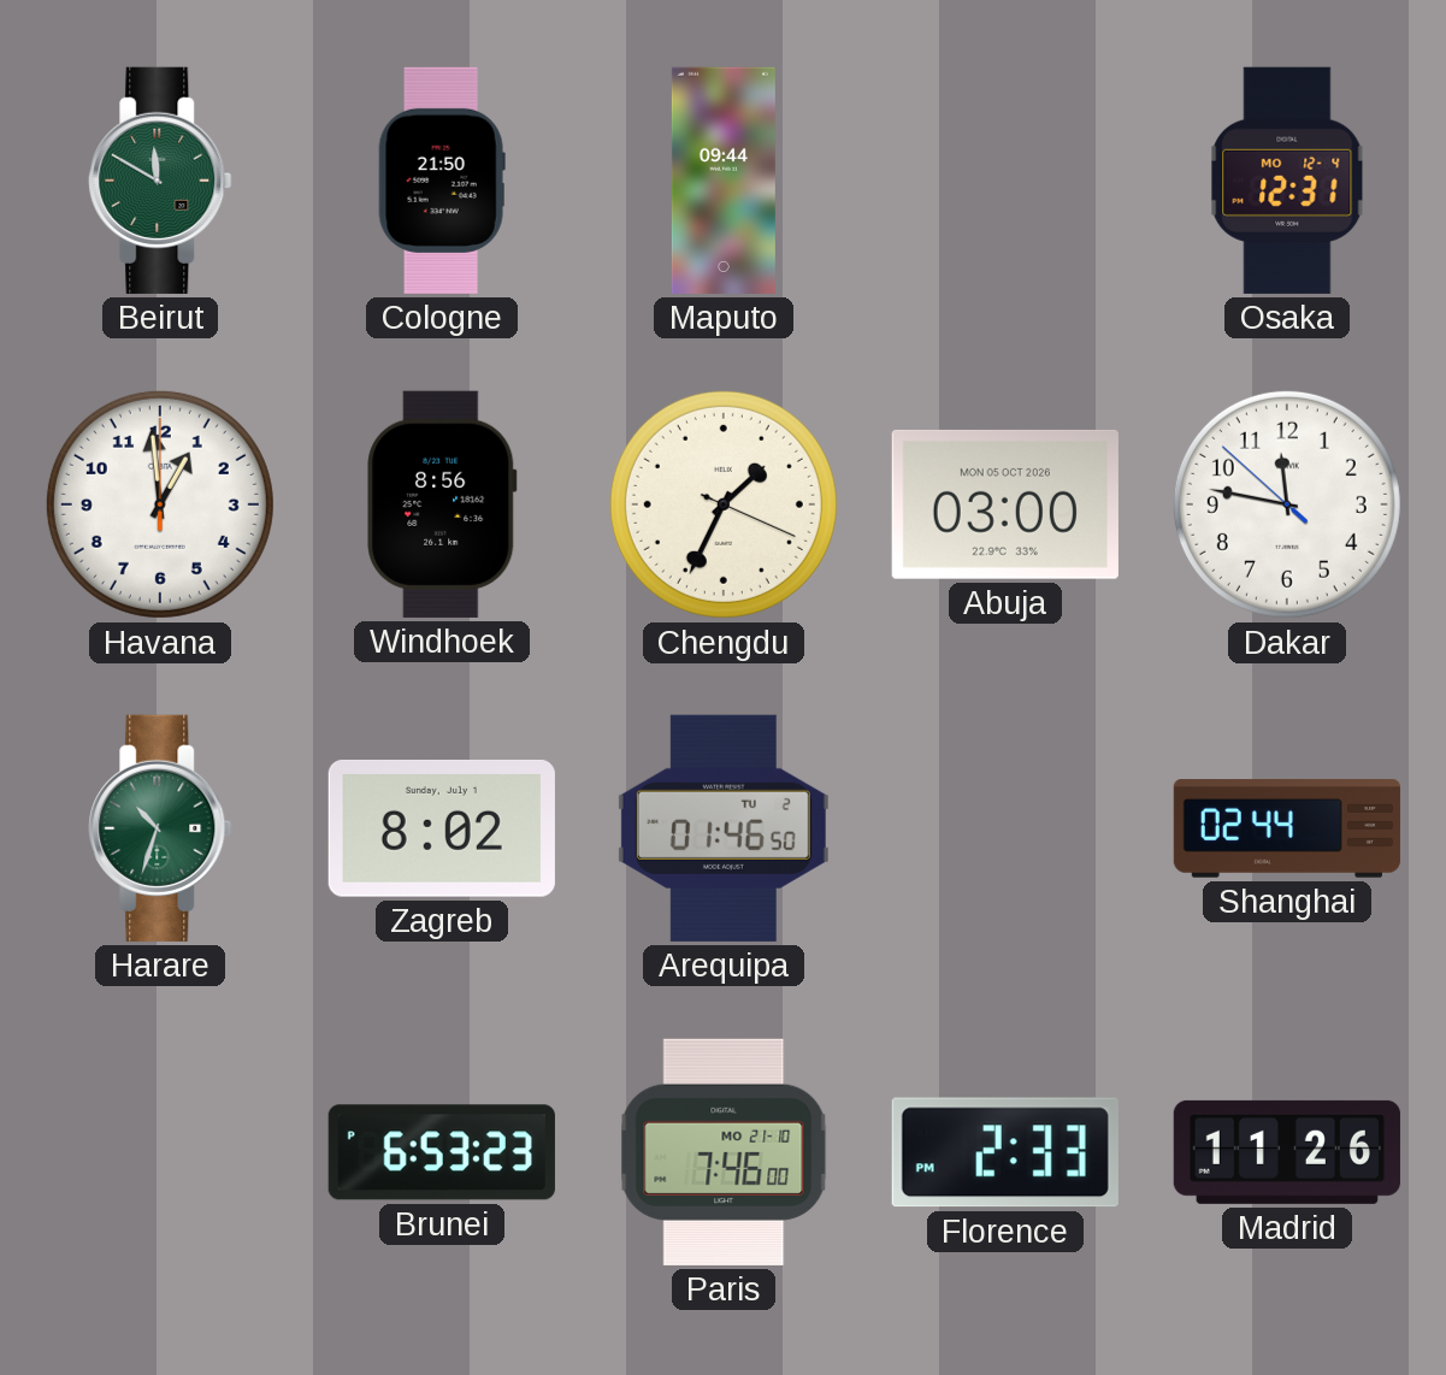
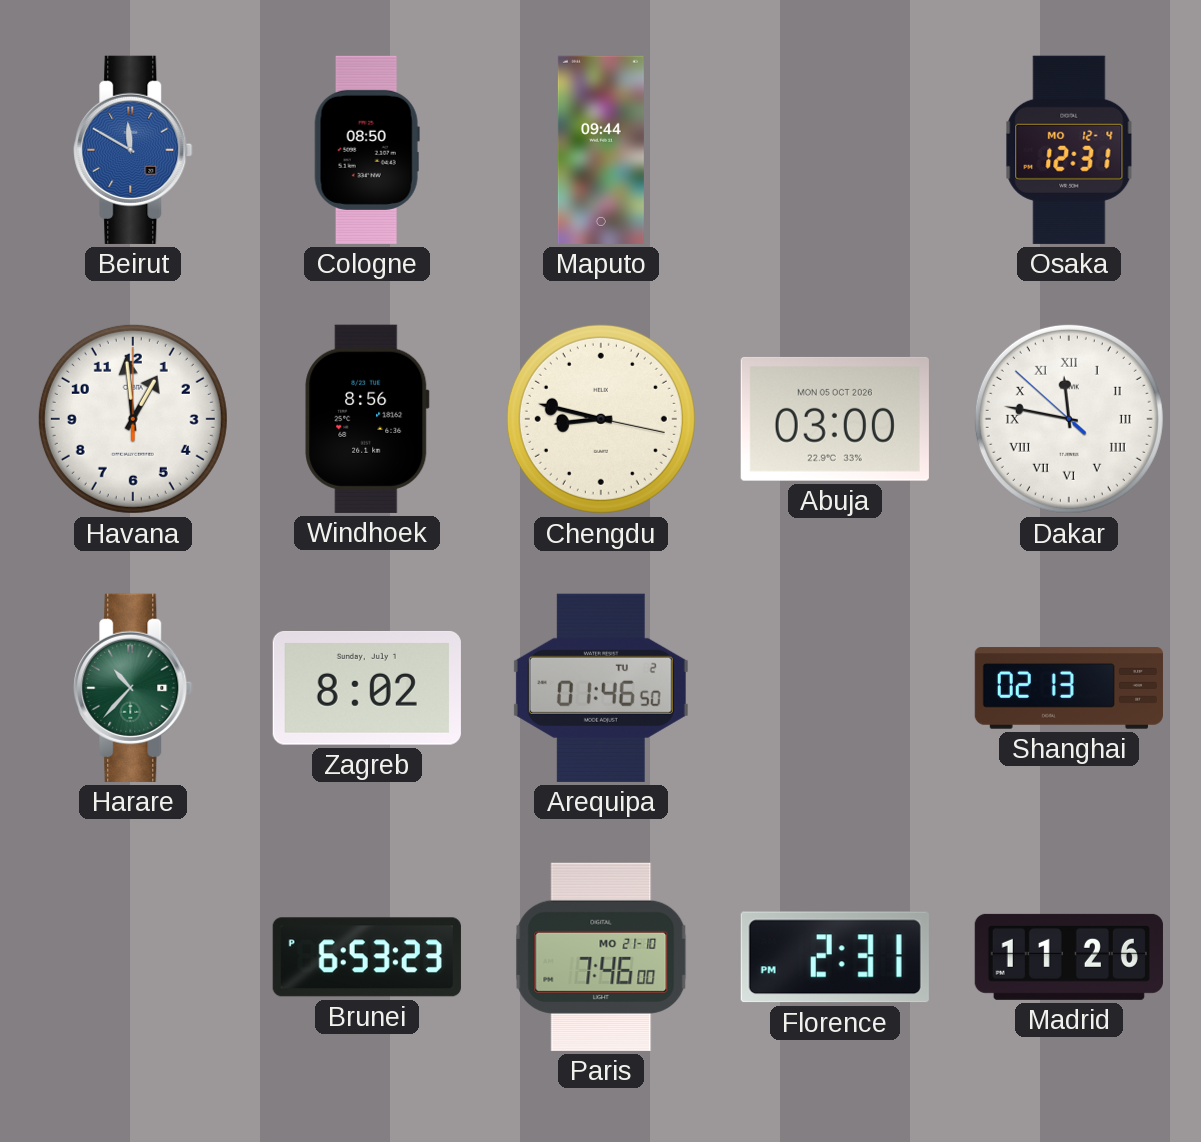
Beirut dial: green -> blue (133, 150)
Cologne: 21:50 -> 08:50 (367, 150)
Chengdu: 1:34 -> 8:47 (601, 419)
Dakar numerals: Arabic -> Roman (1069, 419)
Harare: 10:33 -> 10:37 (133, 688)
Shanghai: 02:44 -> 02:13 (1069, 688)
Florence: 2:33 -> 2:31 (835, 957)
